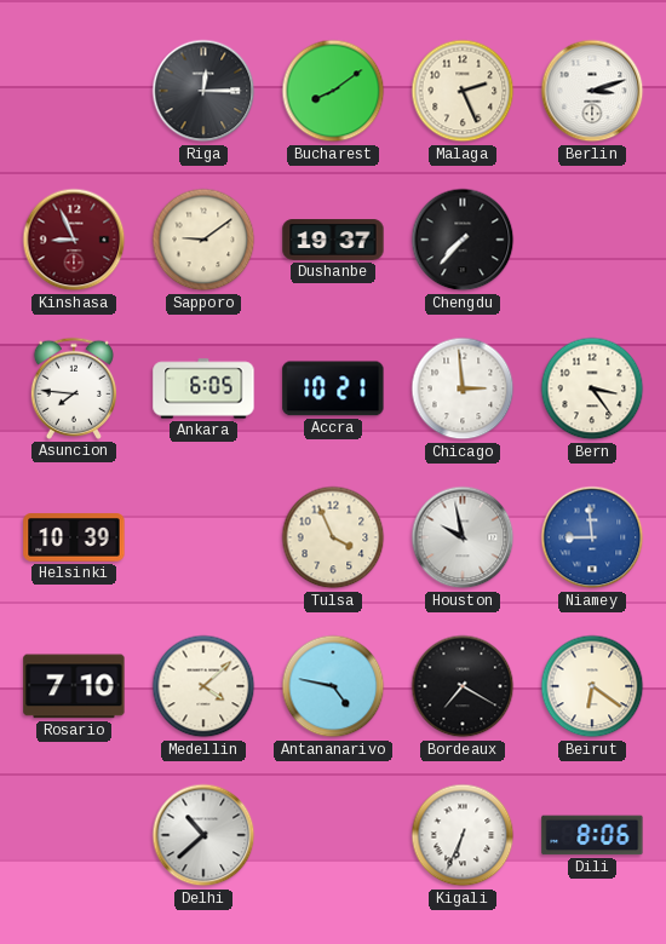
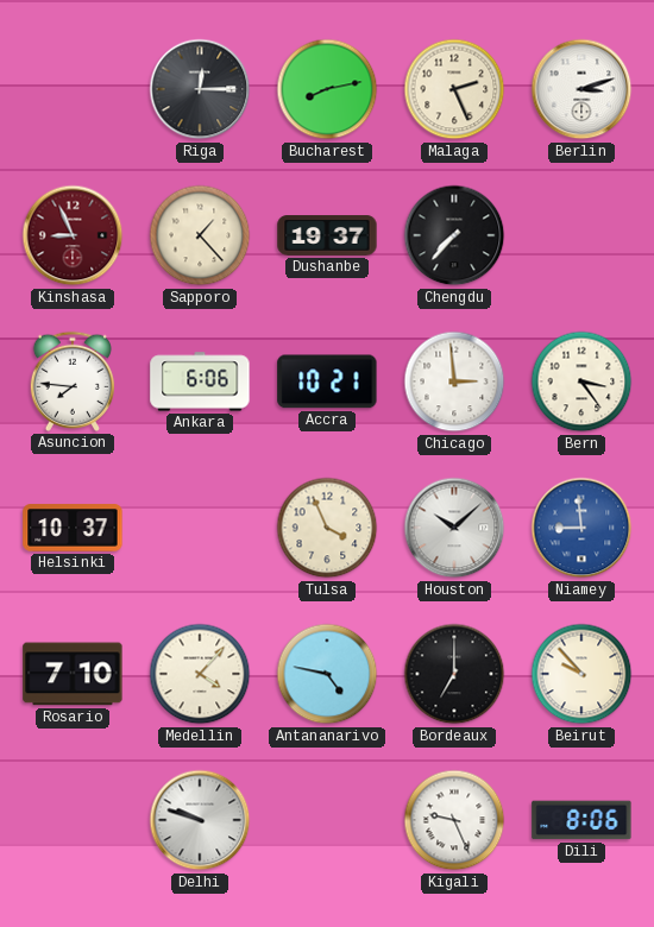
Bucharest: 8:09 -> 8:13 (327, 89)
Sapporo: 9:09 -> 1:23 (200, 235)
Ankara: 6:05 -> 6:06 (200, 381)
Helsinki: 10:39 -> 10:37 (73, 528)
Houston: 9:58 -> 10:08 (454, 528)
Medellin: 4:08 -> 4:07 (200, 674)
Bordeaux: 7:20 -> 7:00 (454, 674)
Beirut: 6:21 -> 9:53 (581, 674)
Delhi: 10:38 -> 9:48 (200, 820)
Kigali: 6:34 -> 9:26 (454, 820)
